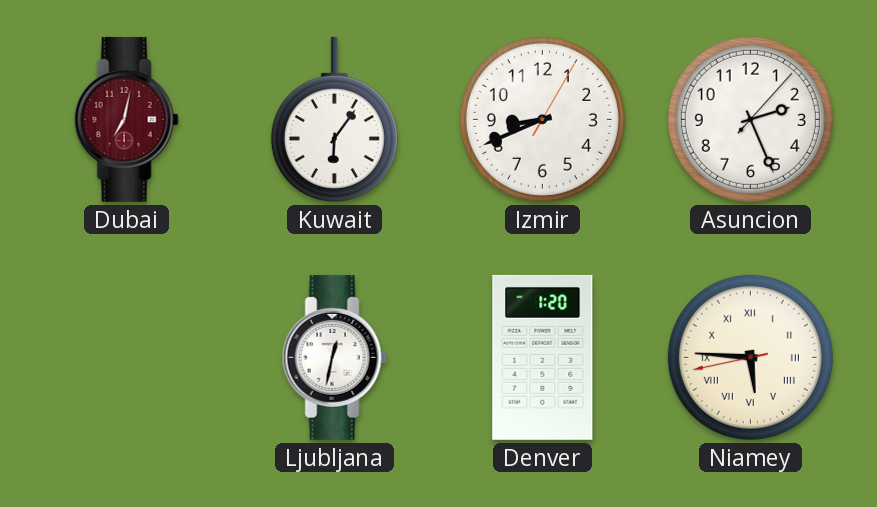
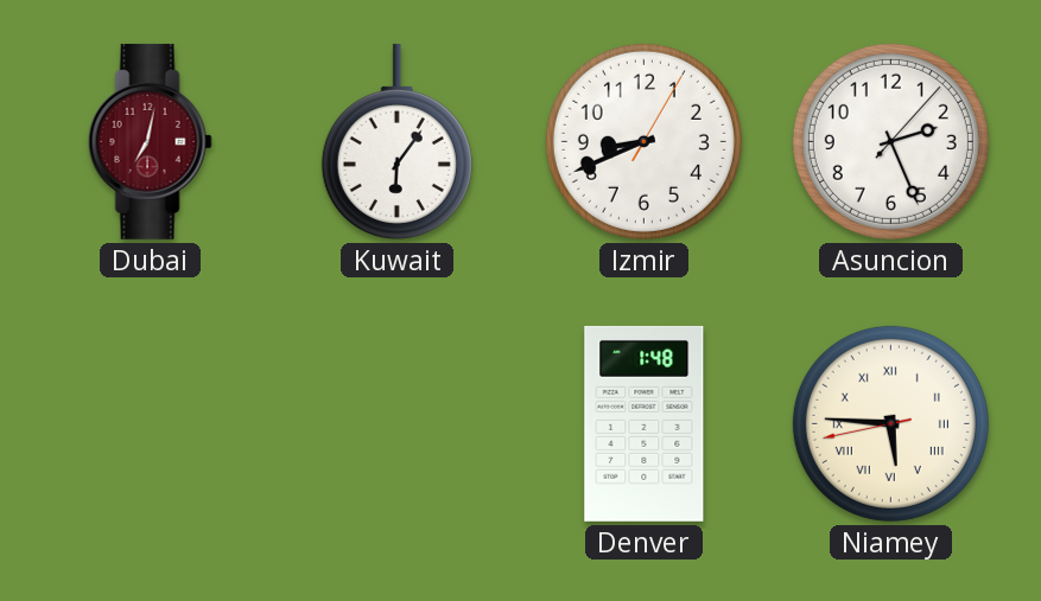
Ljubljana: 12:32 -> none (334, 357)
Denver: 1:20 -> 1:48 (645, 423)
